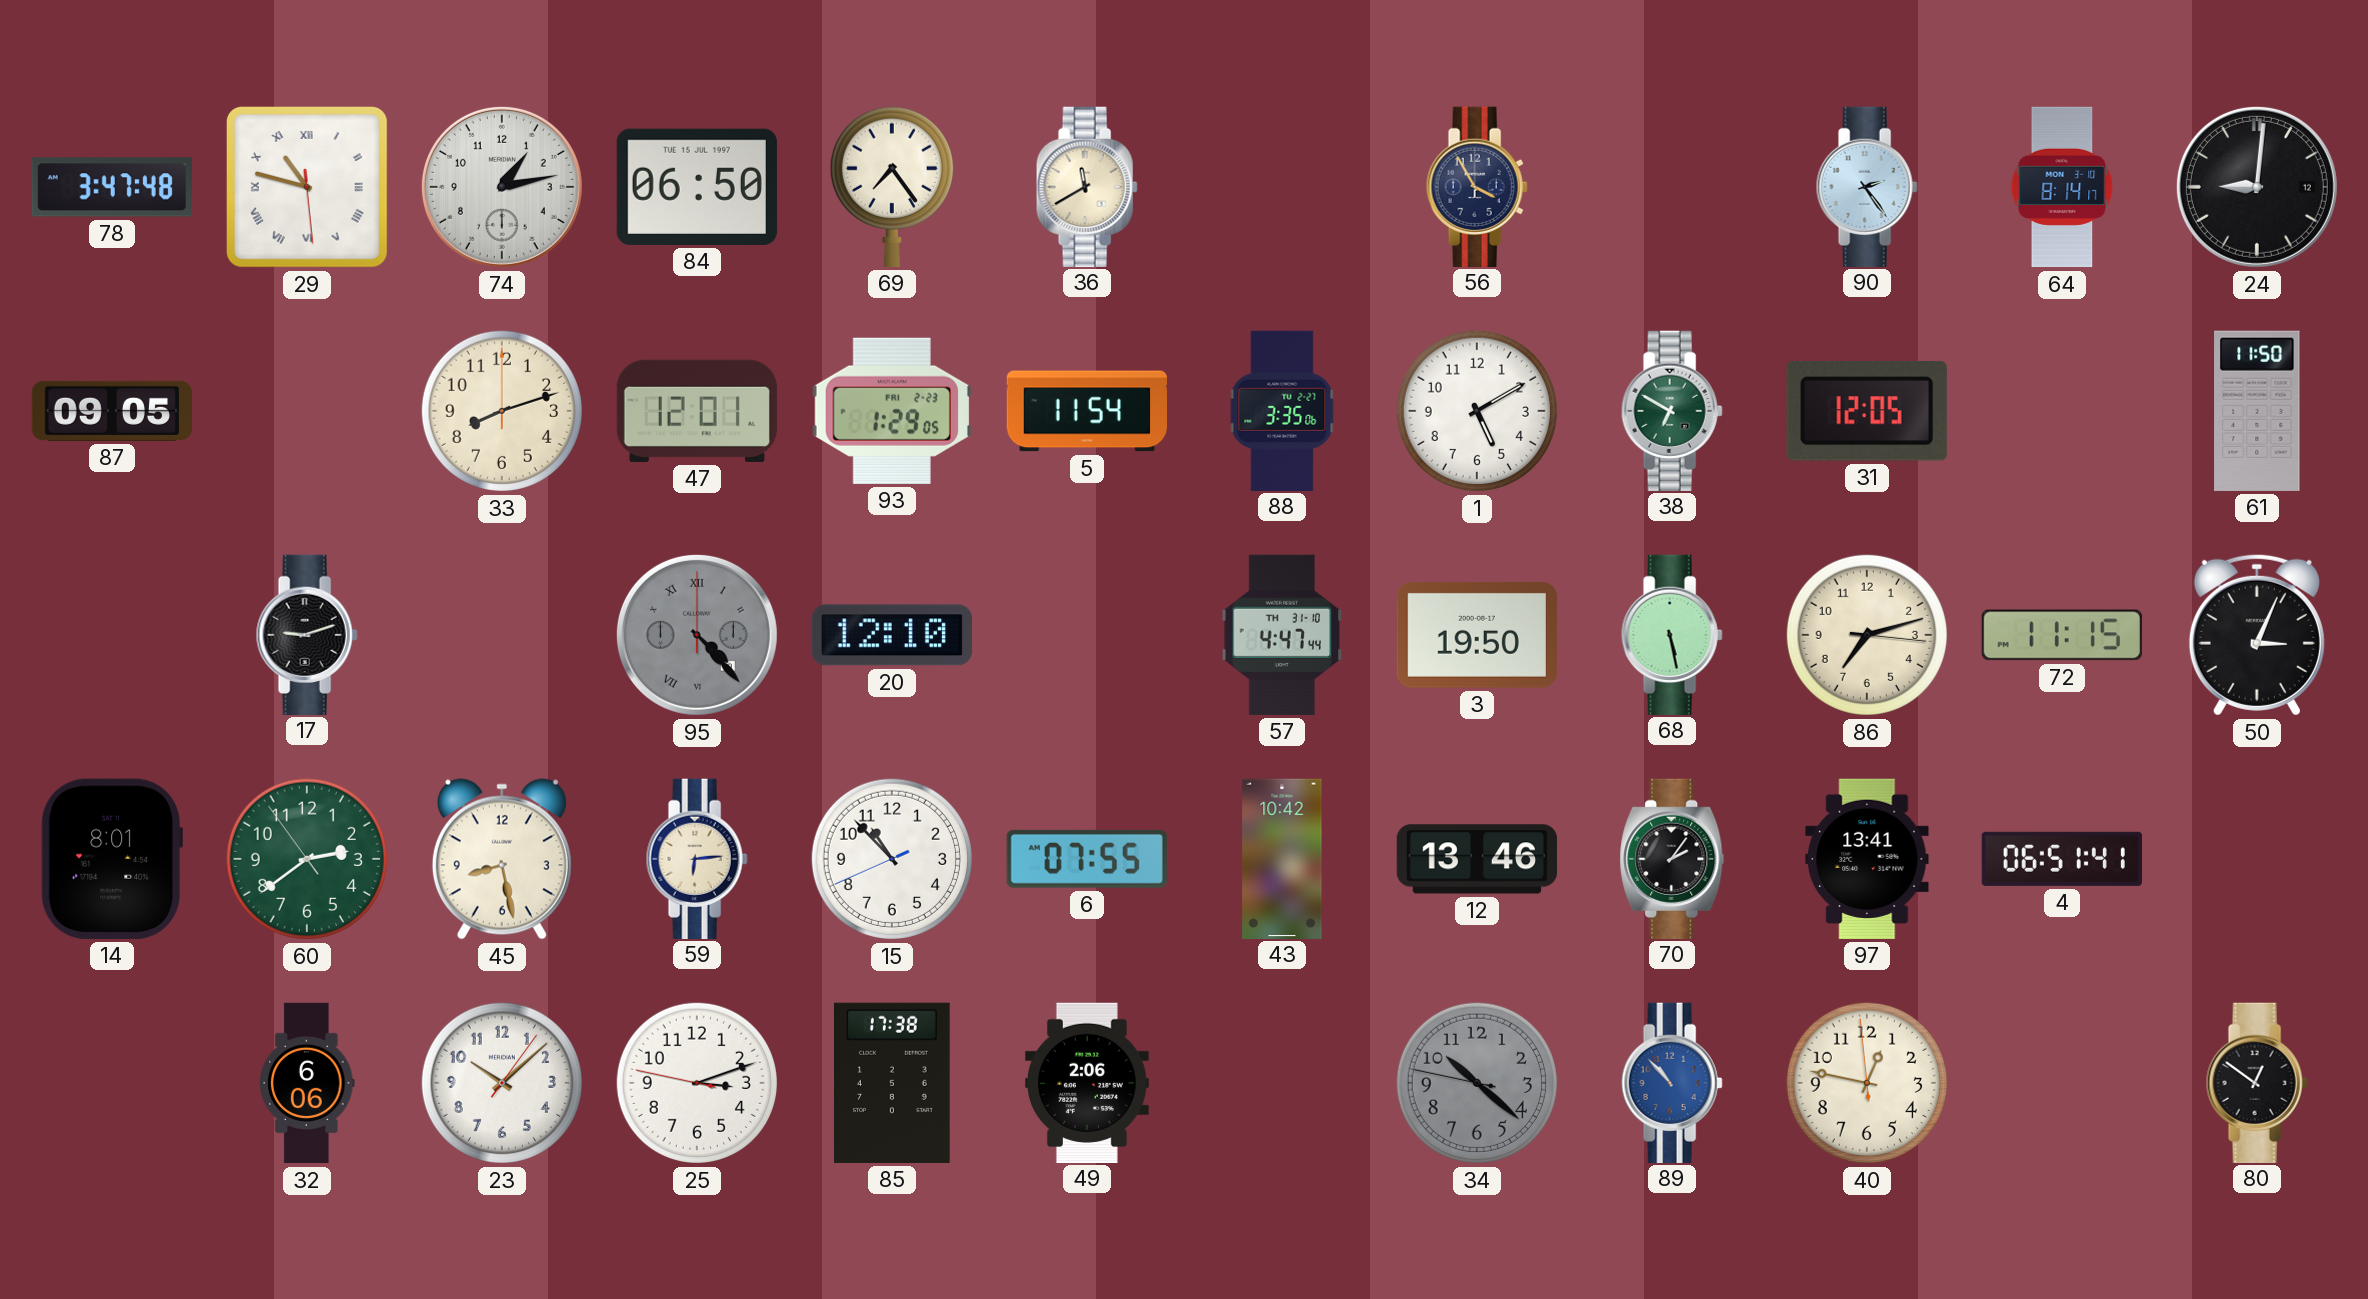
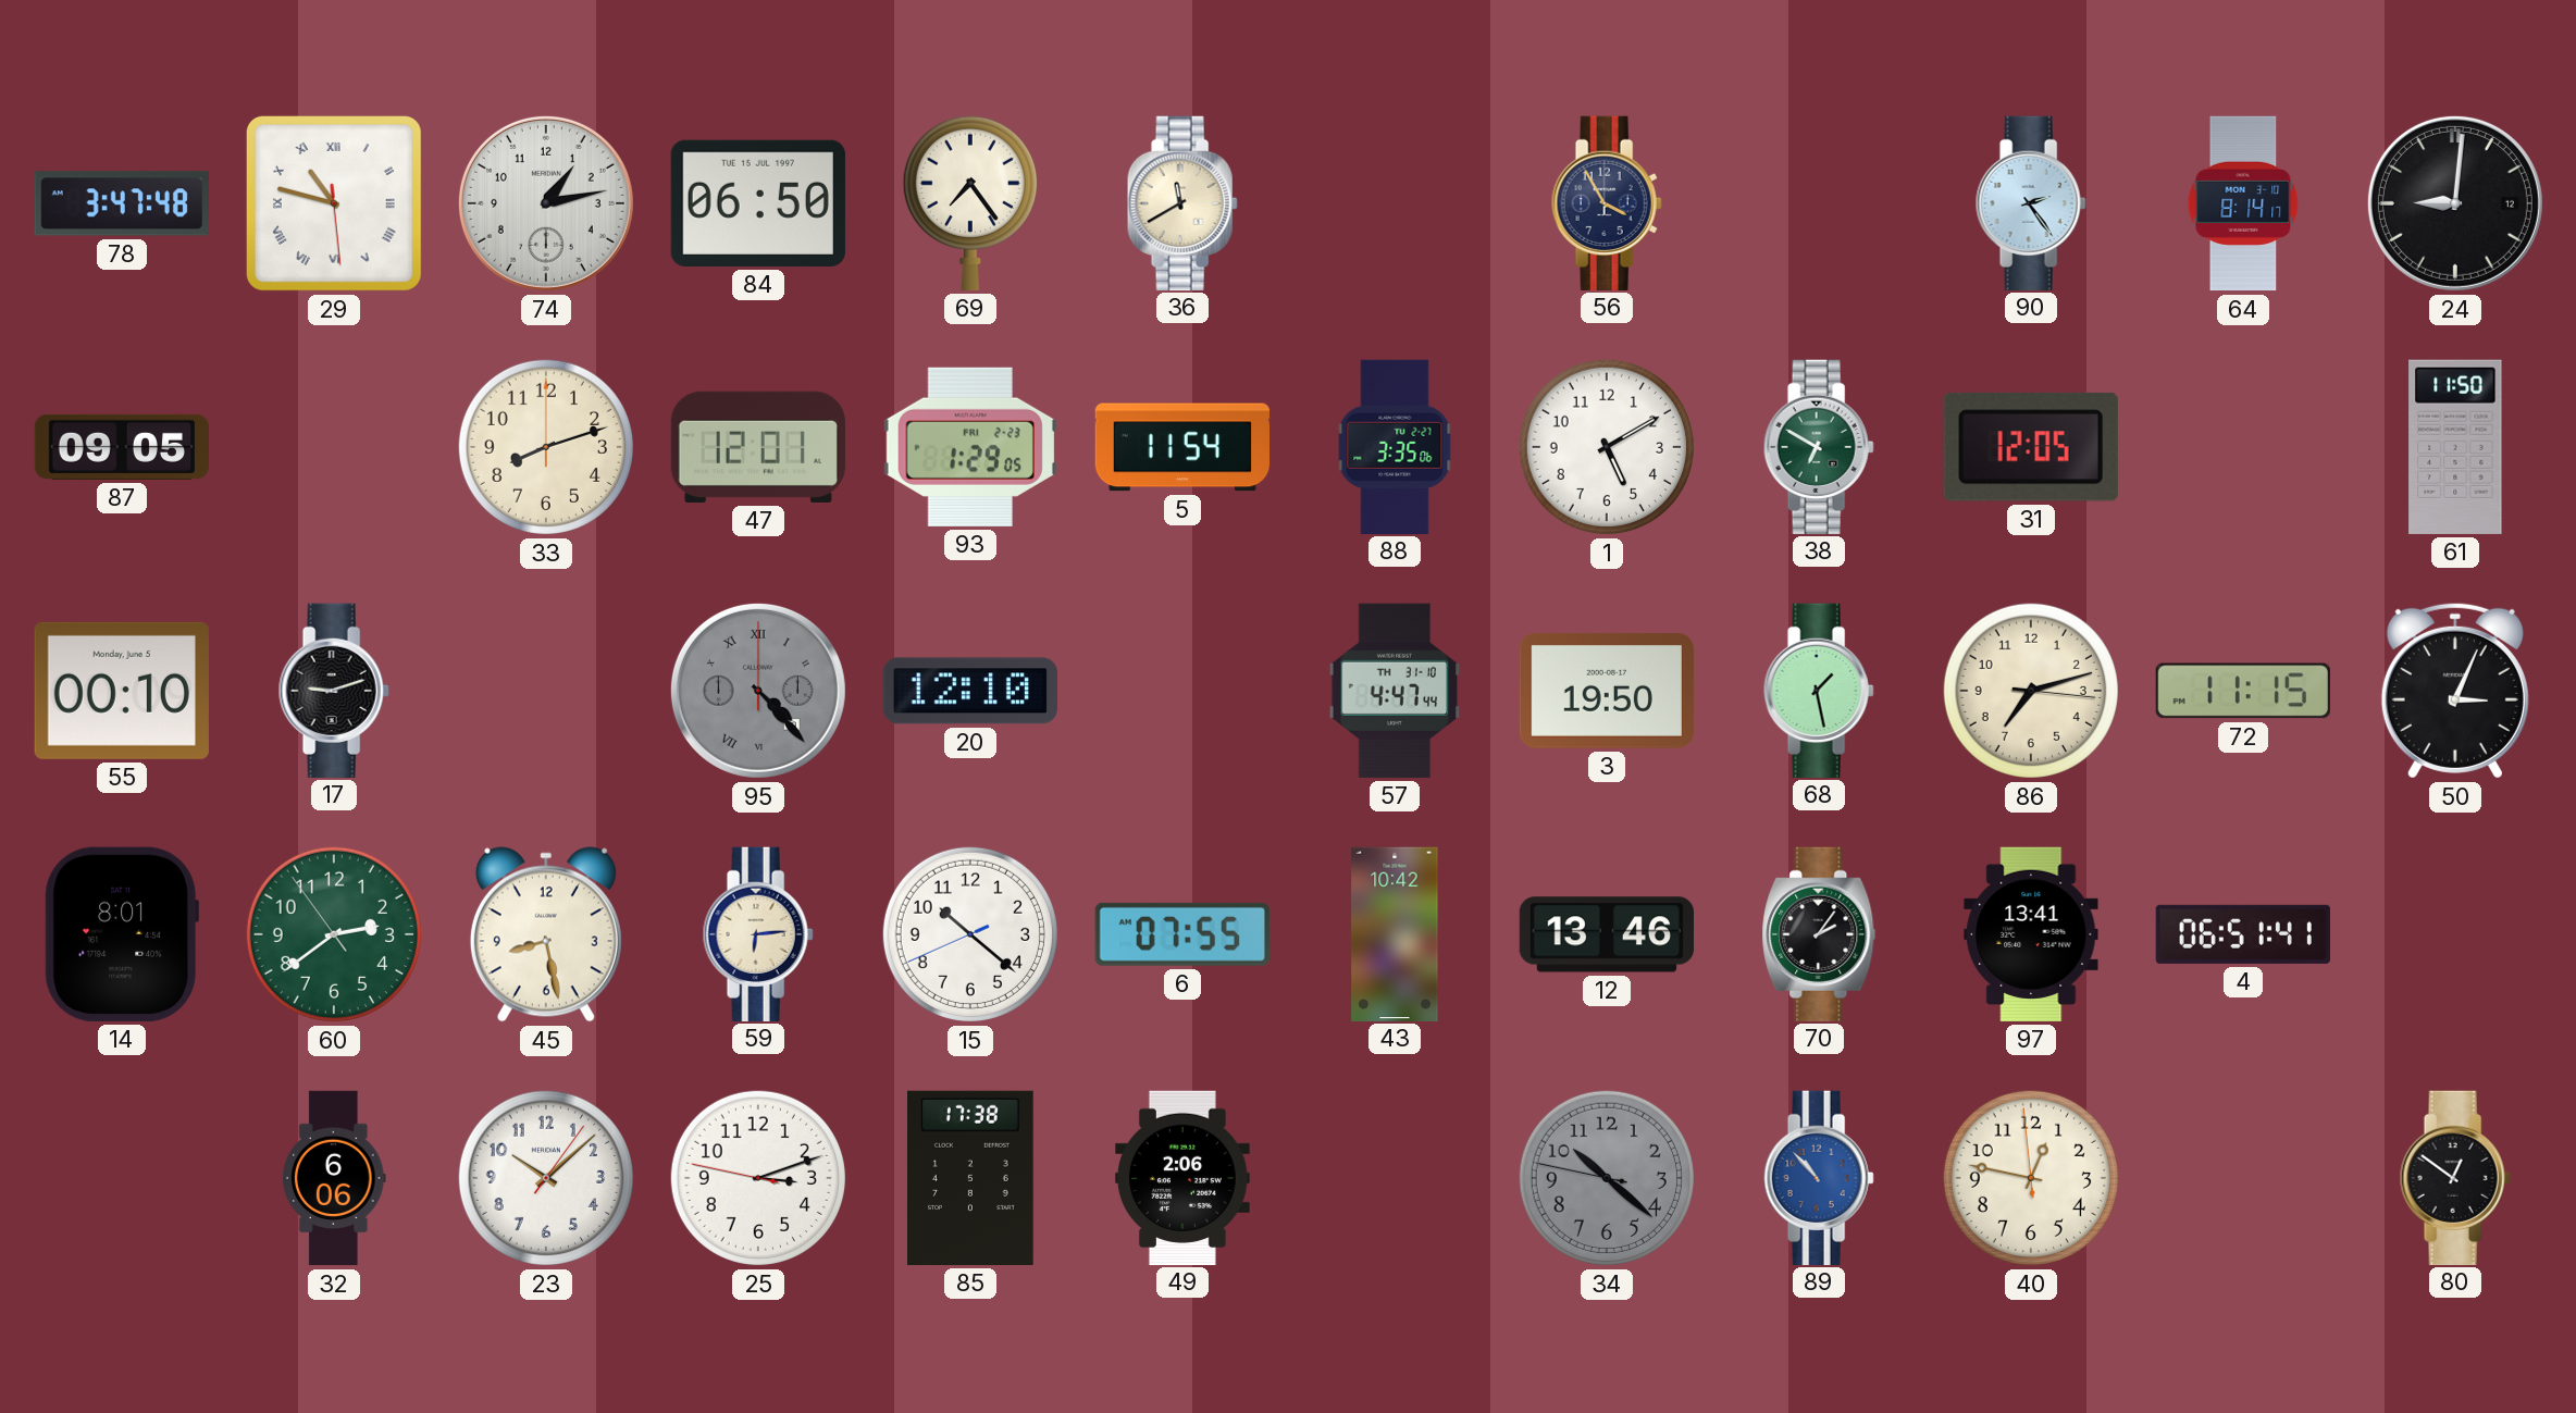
55: none -> 00:10 (122, 691)
68: 5:28 -> 1:28 (1819, 690)
15: 10:52 -> 10:21 (970, 934)
